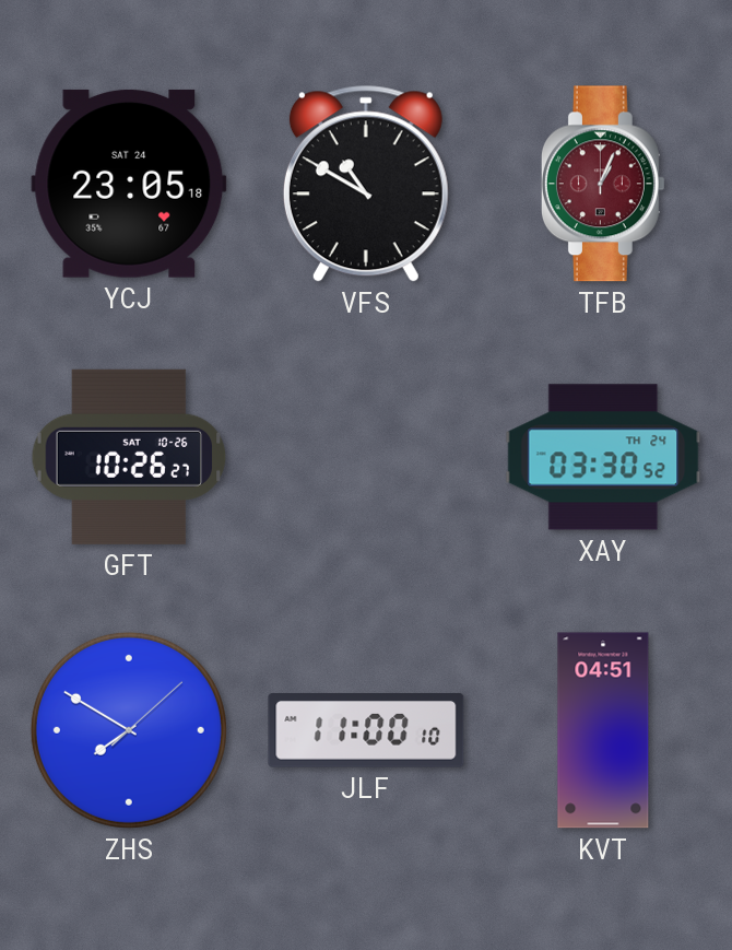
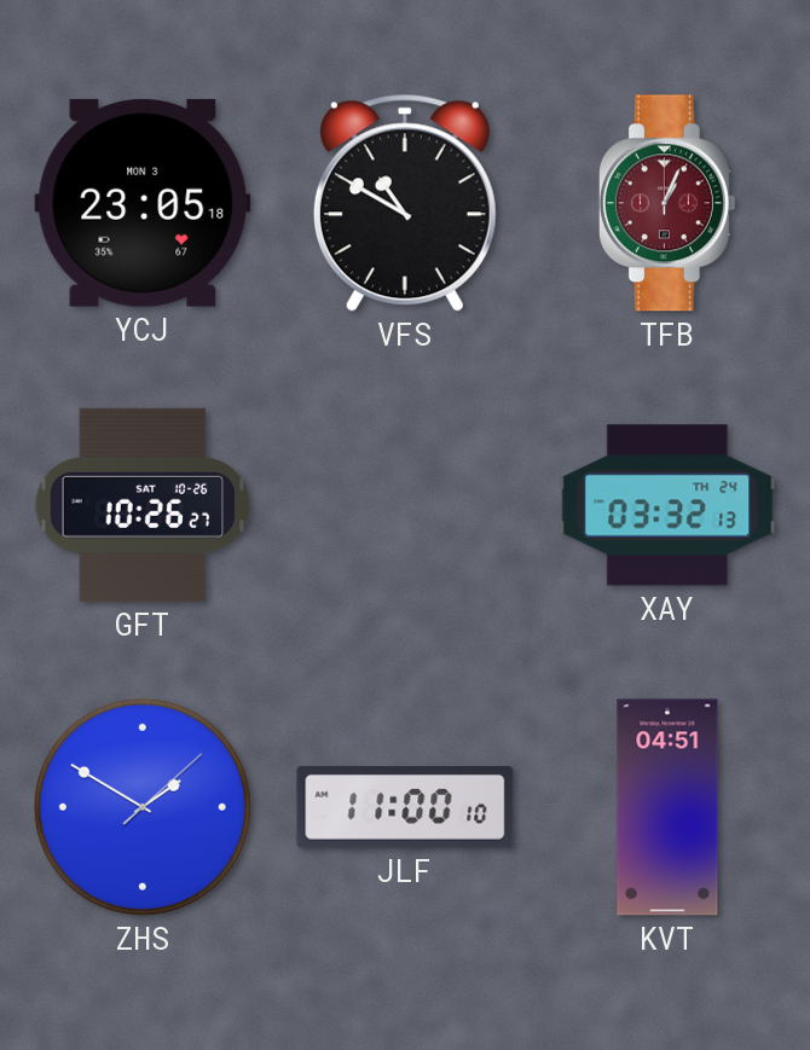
YCJ date: SAT 24 -> MON 3 (143, 203)
XAY: 03:30 -> 03:32 (667, 505)
ZHS: 7:50 -> 1:50 (143, 807)
